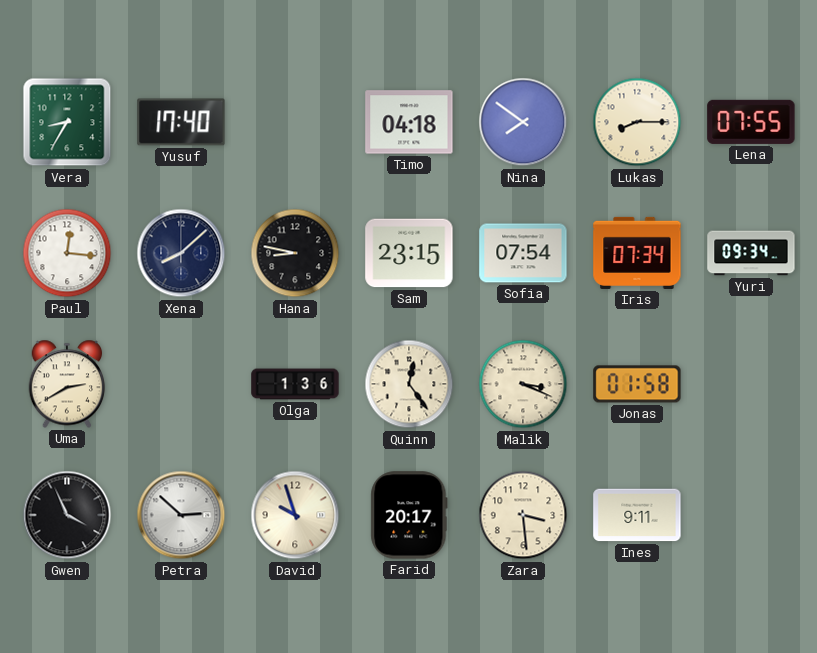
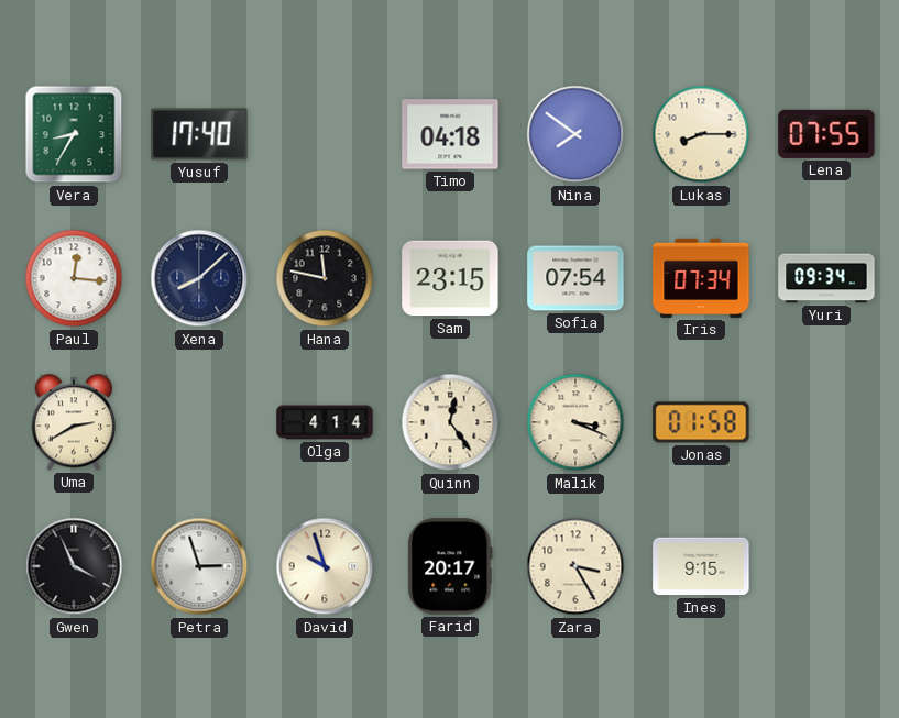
Hana: 8:47 -> 11:47 (325, 278)
Olga: 1:36 -> 4:14 (325, 422)
Petra: 2:52 -> 2:57 (199, 566)
Zara: 3:29 -> 3:25 (575, 566)
Ines: 9:11 -> 9:15 (701, 566)
